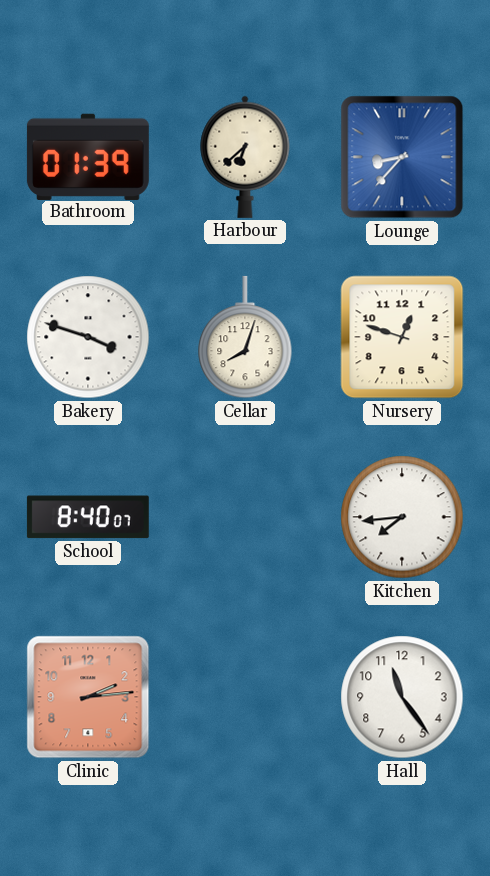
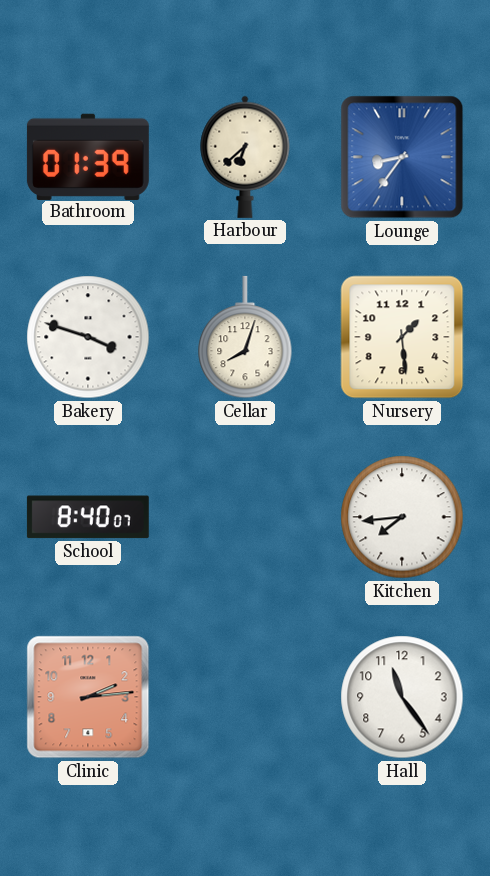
Lounge: 8:37 -> 8:36 (402, 157)
Nursery: 12:48 -> 1:29 (402, 337)
